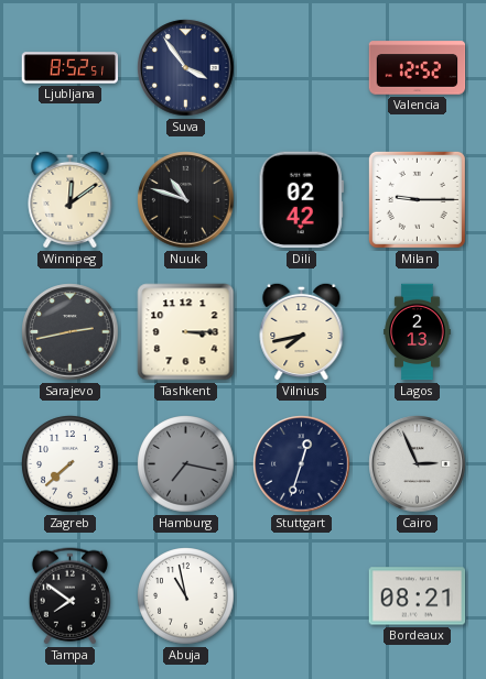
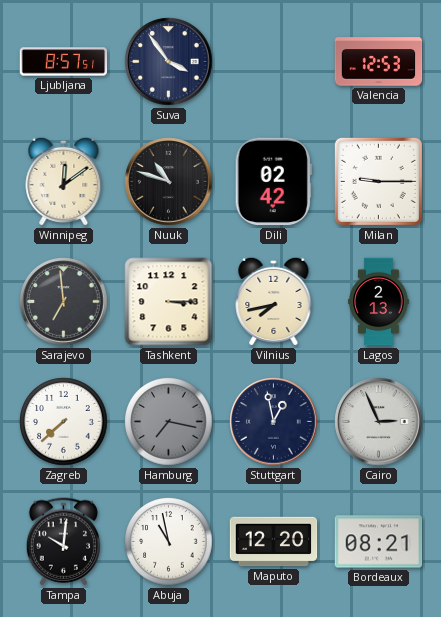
Ljubljana: 8:52 -> 8:57 (64, 62)
Valencia: 12:52 -> 12:53 (379, 62)
Sarajevo: 2:43 -> 6:59 (64, 302)
Stuttgart: 12:33 -> 12:58 (274, 422)
Tampa: 7:51 -> 10:01 (63, 542)
Maputo: none -> 12:20 (274, 542)
